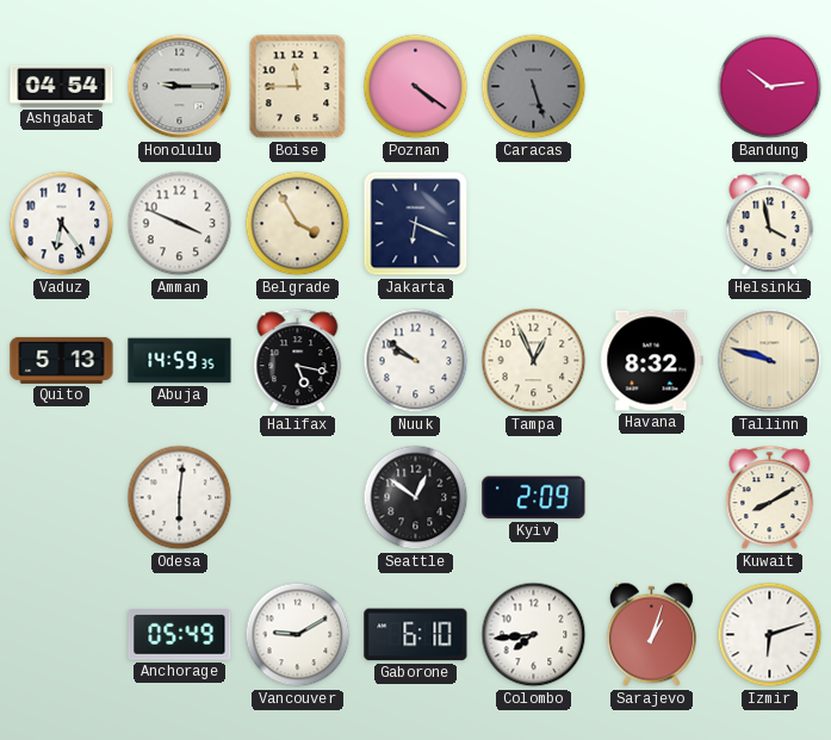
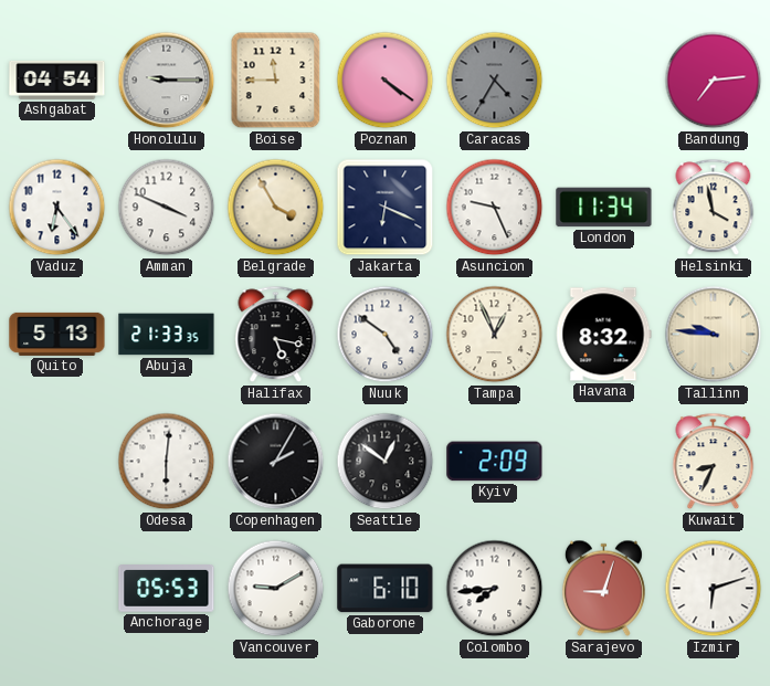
Caracas: 5:27 -> 4:35 (495, 81)
Bandung: 10:14 -> 7:14 (714, 81)
Asuncion: none -> 9:26 (495, 208)
London: none -> 11:34 (604, 208)
Abuja: 14:59 -> 21:33 (167, 335)
Nuuk: 9:51 -> 4:51 (386, 335)
Tallinn: 9:48 -> 9:46 (714, 335)
Copenhagen: none -> 2:05 (276, 462)
Kuwait: 8:10 -> 8:34 (714, 462)
Anchorage: 05:49 -> 05:53 (167, 589)
Sarajevo: 1:03 -> 9:03 (603, 589)
